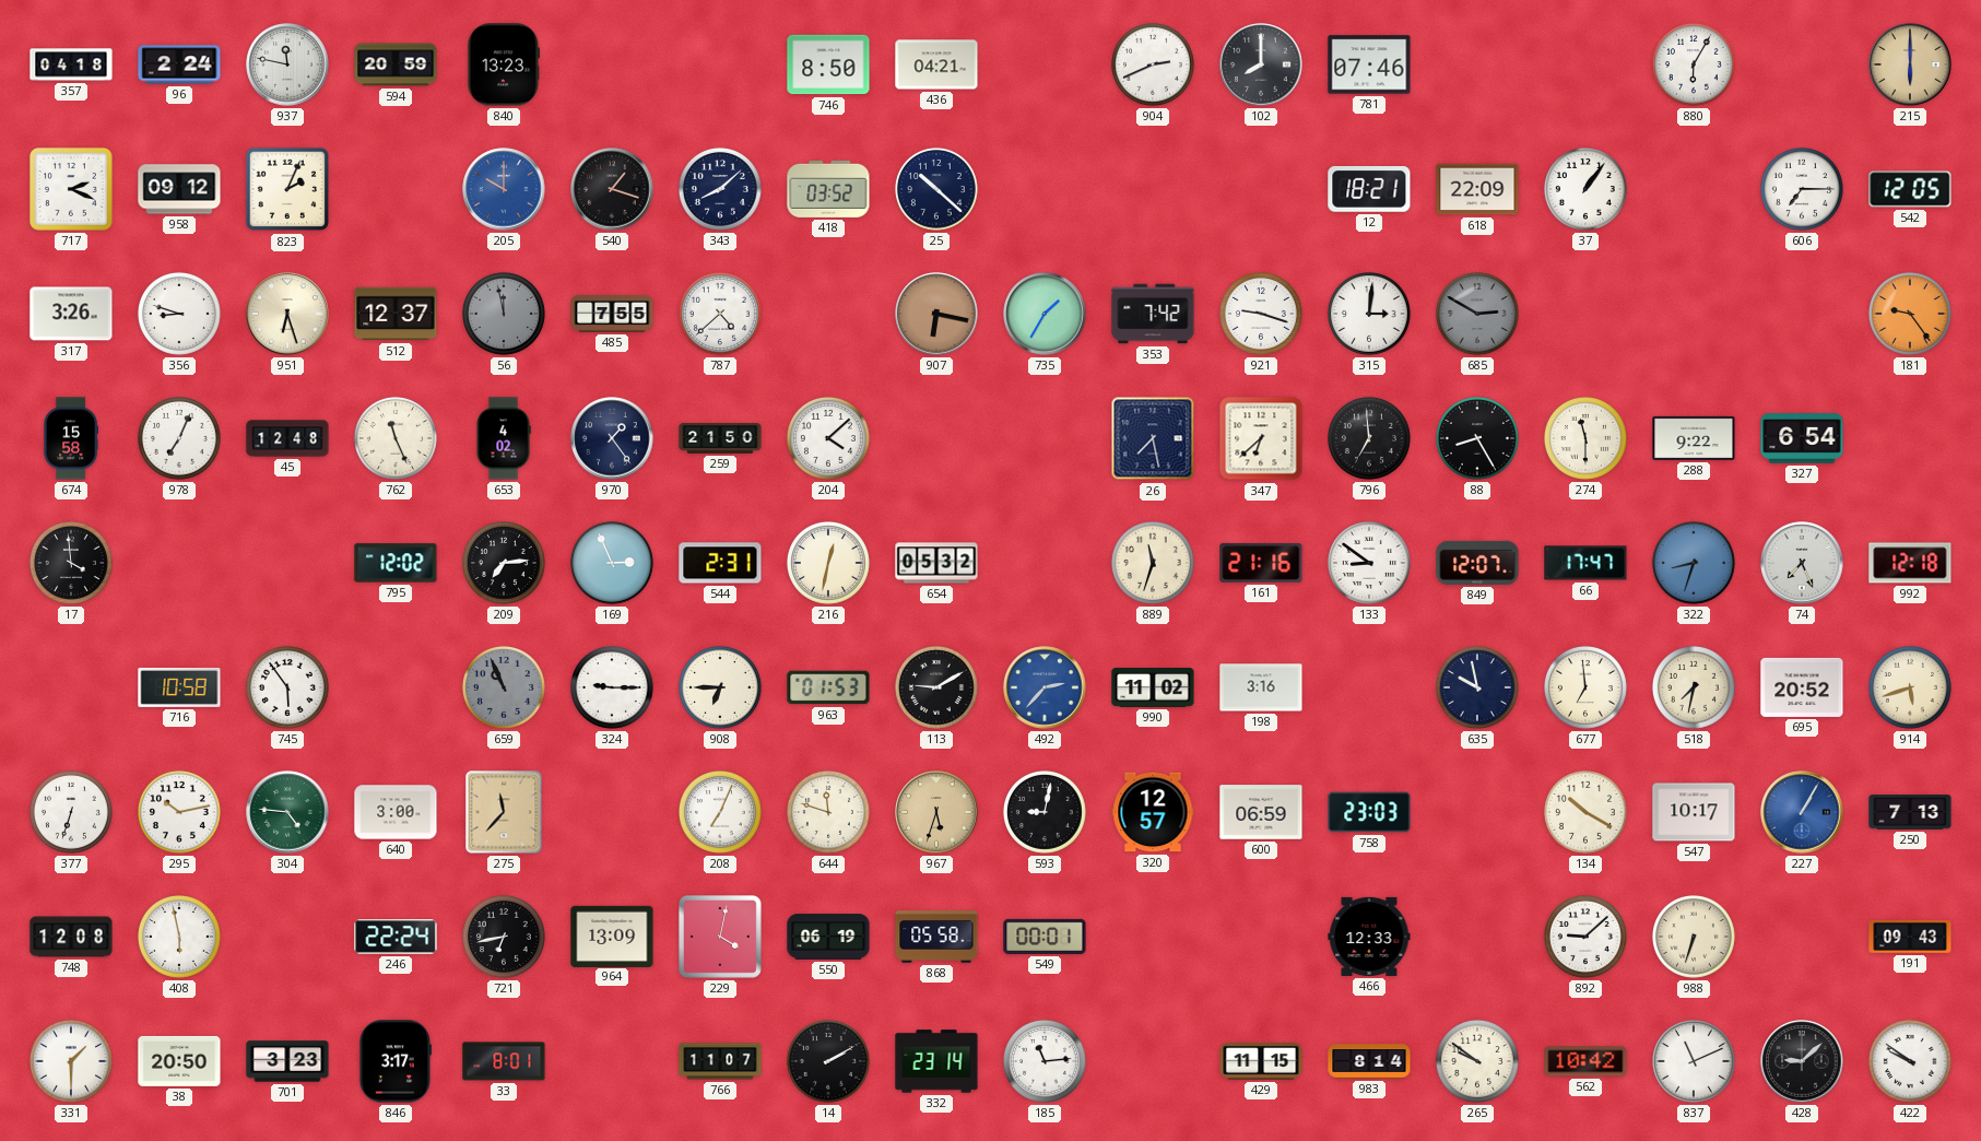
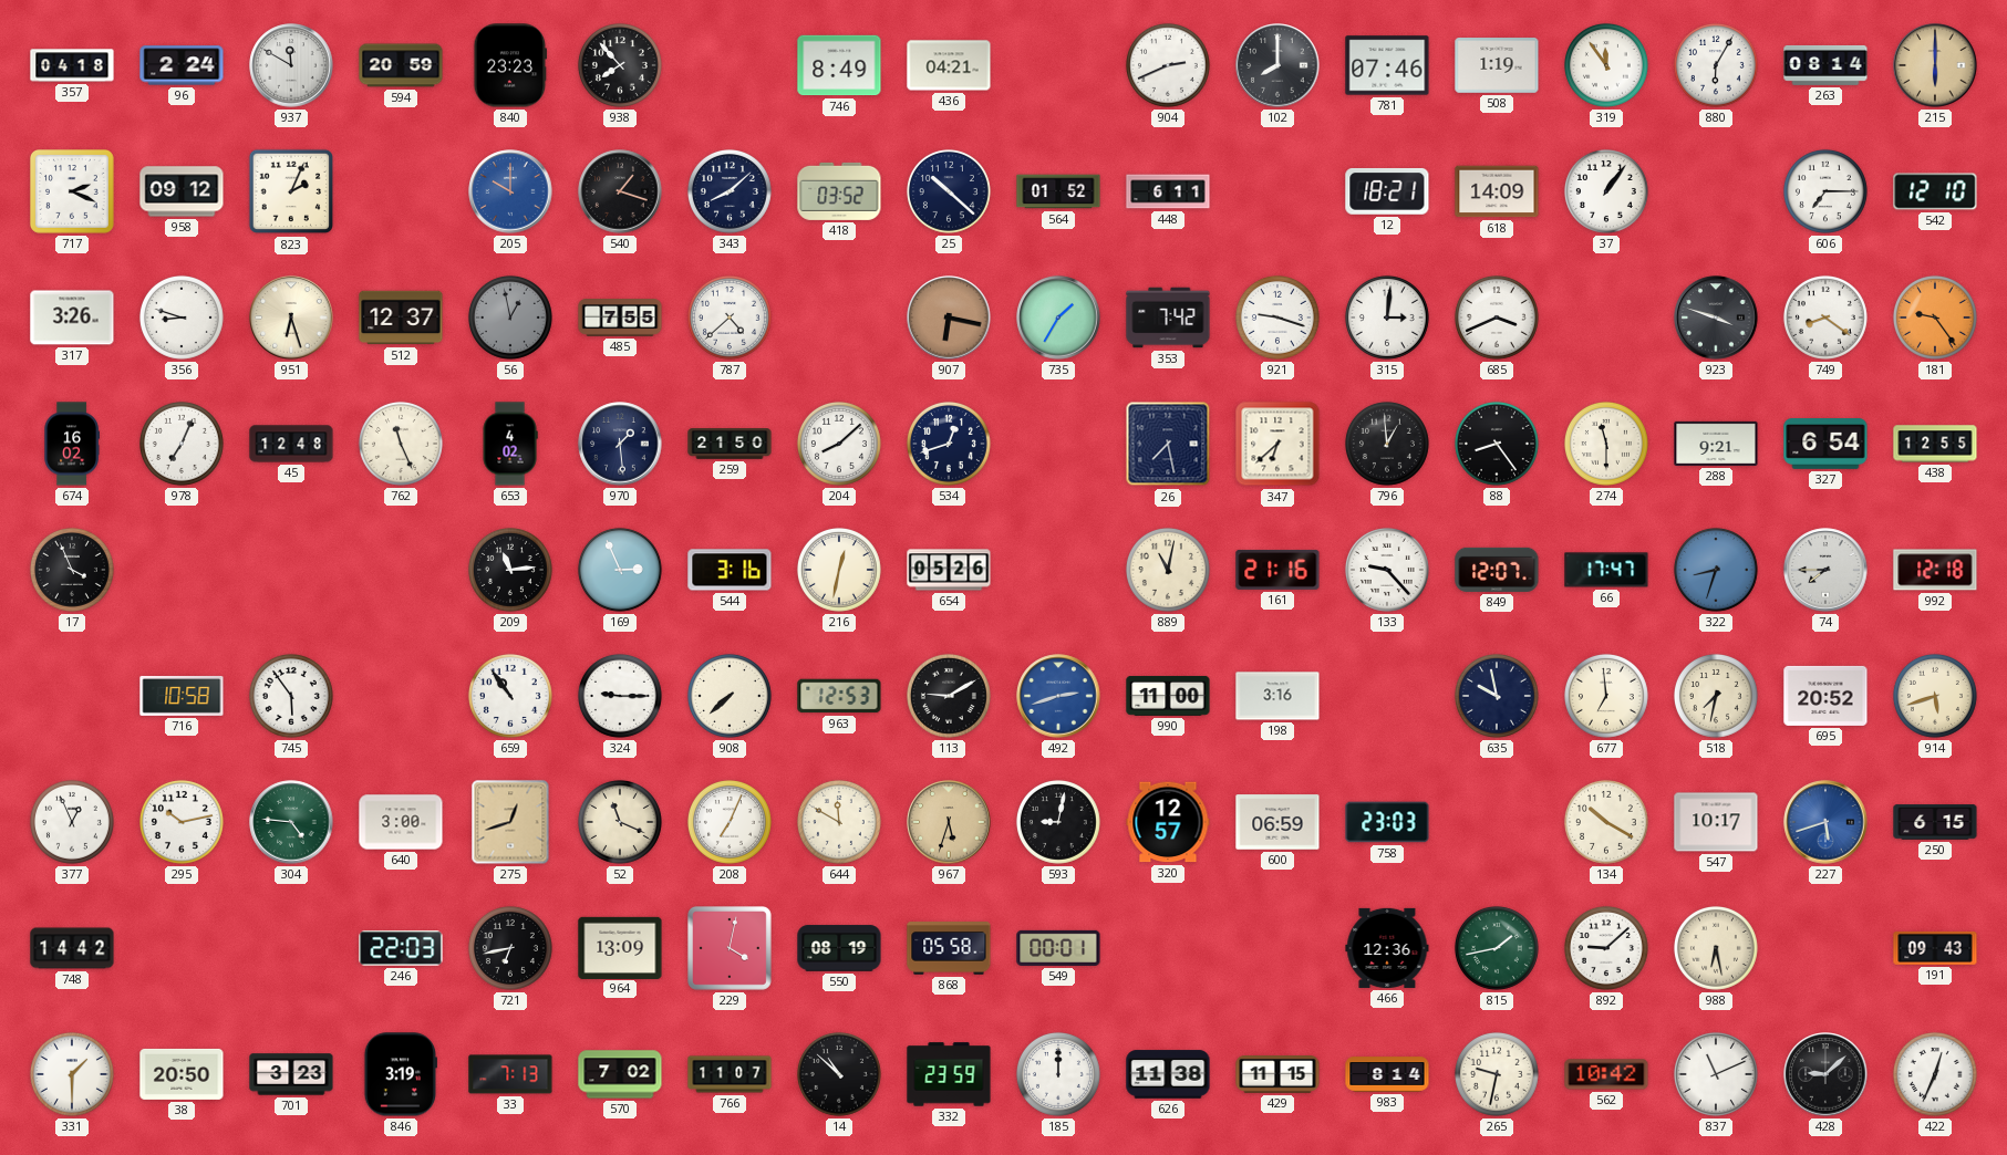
937: 11:47 -> 11:50 (291, 65)
840: 13:23 -> 23:23 (510, 65)
938: none -> 7:53 (620, 65)
746: 8:50 -> 8:49 (839, 65)
508: none -> 1:19 (1497, 66)
319: none -> 11:54 (1606, 65)
263: none -> 08:14 (1825, 65)
564: none -> 01:52 (1058, 191)
448: none -> 6:11 (1168, 191)
618: 22:09 -> 14:09 (1497, 191)
542: 12:05 -> 12:10 (1935, 191)
56: 11:58 -> 12:58 (510, 318)
685: 2:50 -> 3:41 (1497, 318)
685 dial: grey -> white (1497, 318)
923: none -> 3:48 (1716, 318)
749: none -> 8:21 (1825, 318)
674: 15:58 -> 16:02 (72, 444)
970: 1:24 -> 1:29 (620, 444)
204: 4:08 -> 8:08 (839, 444)
534: none -> 12:42 (949, 444)
796: 6:59 -> 12:59 (1387, 444)
88: 8:25 -> 8:24 (1497, 444)
288: 9:22 -> 9:21 (1716, 444)
438: none -> 12:55 (1935, 444)
17: 3:59 -> 3:56 (72, 570)
795: 12:02 -> none (396, 563)
209: 7:14 -> 11:14 (510, 570)
544: 2:31 -> 3:16 (730, 570)
654: 05:32 -> 05:26 (949, 570)
889: 11:33 -> 11:02 (1168, 570)
133: 8:51 -> 9:23 (1387, 570)
74: 7:26 -> 7:45 (1825, 570)
659: 10:56 -> 10:54 (510, 696)
659 dial: grey -> white (510, 696)
908: 6:45 -> 7:38 (730, 696)
963: 01:53 -> 12:53 (839, 696)
492: 2:37 -> 2:42 (1058, 696)
990: 11:02 -> 11:00 (1168, 696)
377: 6:33 -> 12:56 (72, 822)
275: 11:37 -> 12:42 (510, 822)
52: none -> 11:19 (620, 822)
644: 11:48 -> 11:50 (839, 822)
227: 1:05 -> 5:42 (1825, 822)
250: 7:13 -> 6:15 (1935, 822)
748: 12:08 -> 14:42 (72, 948)
408: 5:58 -> none (179, 937)
246: 22:24 -> 22:03 (401, 948)
550: 06:19 -> 08:19 (839, 948)
466: 12:33 -> 12:36 (1387, 948)
815: none -> 1:43 (1497, 948)
988: 6:33 -> 6:28 (1716, 948)
846: 3:17 -> 3:19 (400, 1074)
33: 8:01 -> 7:13 (510, 1074)
570: none -> 7:02 (620, 1074)
14: 2:10 -> 10:52 (839, 1074)
332: 23:14 -> 23:59 (949, 1074)
185: 11:14 -> 12:00 (1058, 1074)
626: none -> 11:38 (1168, 1074)
265: 9:51 -> 9:32 (1497, 1074)
422: 9:51 -> 12:34 (1935, 1074)
